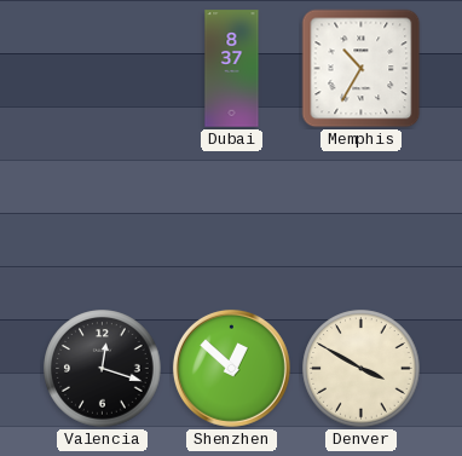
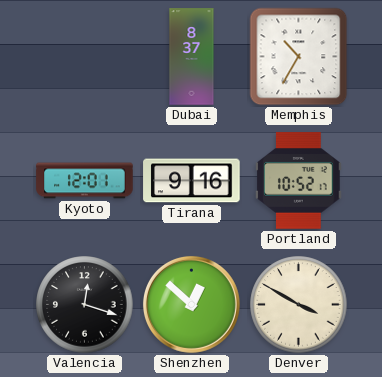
Kyoto: none -> 12:01 (85, 181)
Tirana: none -> 9:16 (192, 181)
Portland: none -> 10:52 (299, 181)
